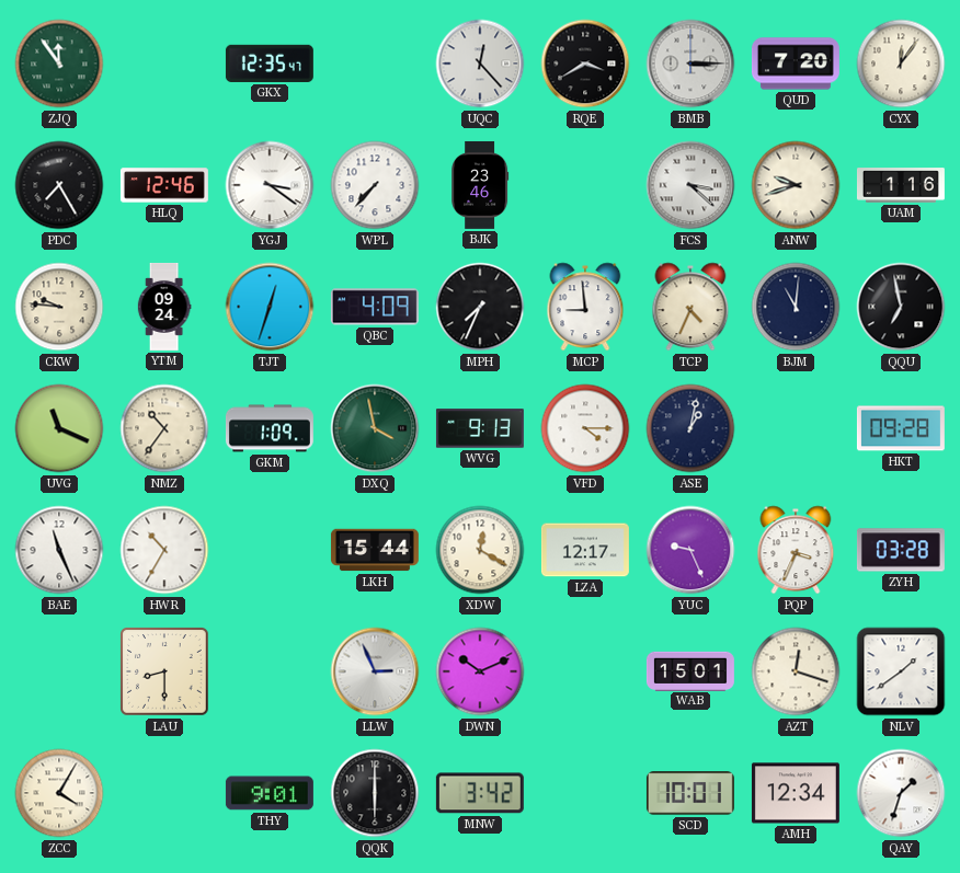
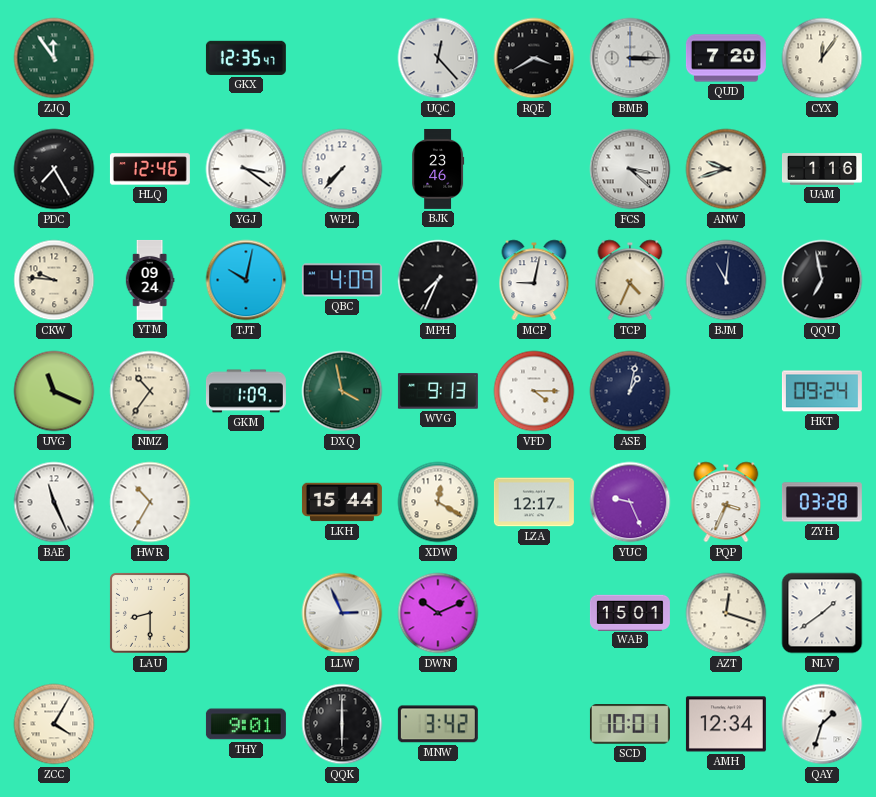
TJT: 12:33 -> 10:02 (246, 280)
MCP: 8:59 -> 9:02 (534, 280)
HKT: 09:28 -> 09:24 (822, 391)
